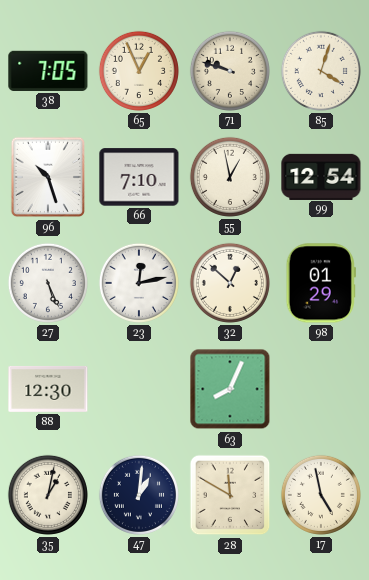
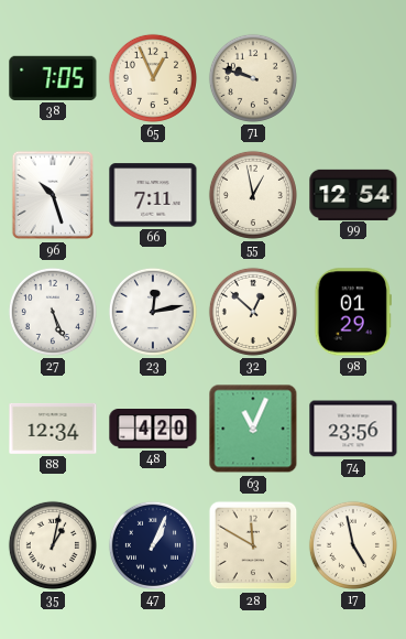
85: 4:03 -> none (321, 71)
66: 7:10 -> 7:11 (153, 195)
88: 12:30 -> 12:34 (53, 429)
48: none -> 4:20 (153, 430)
63: 8:04 -> 11:04 (253, 429)
74: none -> 23:56 (353, 429)
47: 1:01 -> 1:04 (153, 545)
